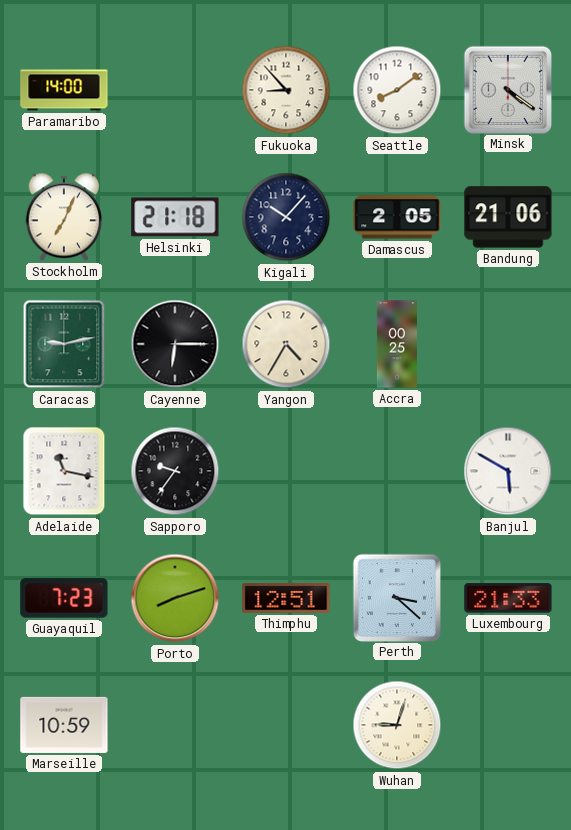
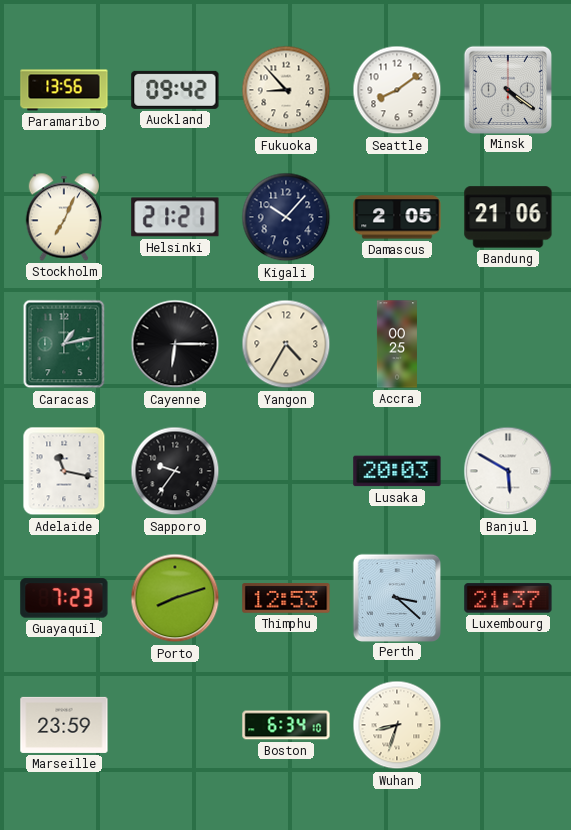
Paramaribo: 14:00 -> 13:56 (64, 90)
Auckland: none -> 09:42 (175, 90)
Helsinki: 21:18 -> 21:21 (175, 217)
Caracas: 9:13 -> 1:13 (64, 344)
Lusaka: none -> 20:03 (397, 471)
Thimphu: 12:51 -> 12:53 (286, 598)
Luxembourg: 21:33 -> 21:37 (508, 598)
Marseille: 10:59 -> 23:59 (64, 725)
Boston: none -> 6:34 (286, 725)
Wuhan: 9:03 -> 8:33 (397, 725)
